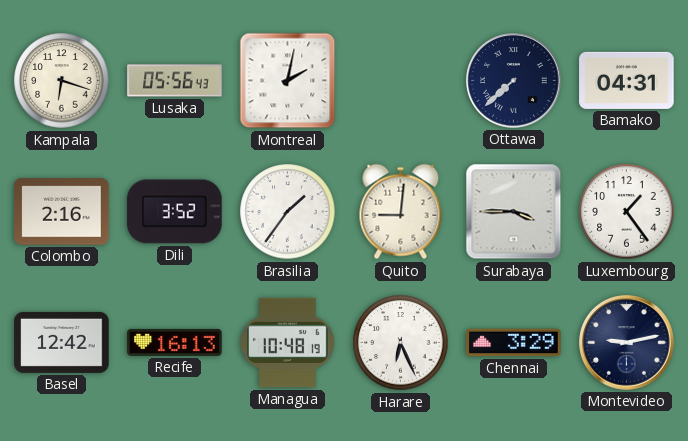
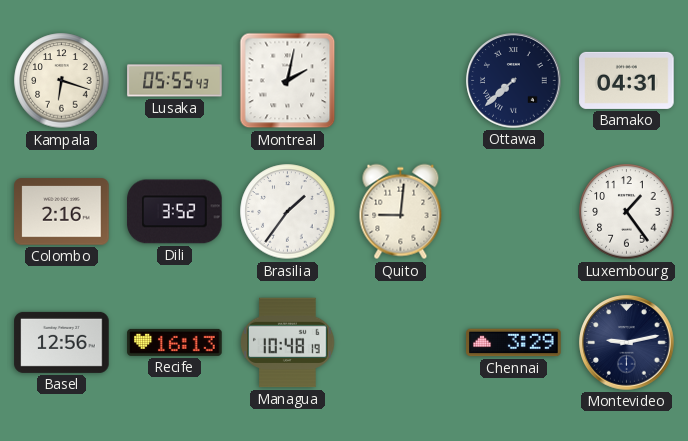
Lusaka: 05:56 -> 05:55 (175, 81)
Surabaya: 3:45 -> none (514, 212)
Basel: 12:42 -> 12:56 (62, 342)
Harare: 6:26 -> none (401, 343)
